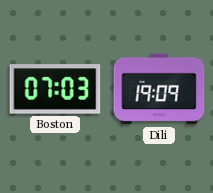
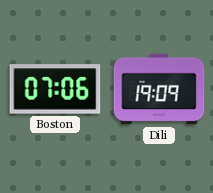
Boston: 07:03 -> 07:06 (55, 89)
